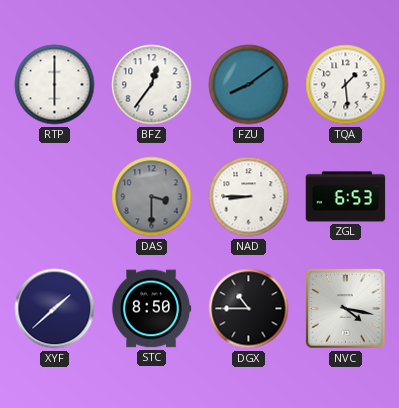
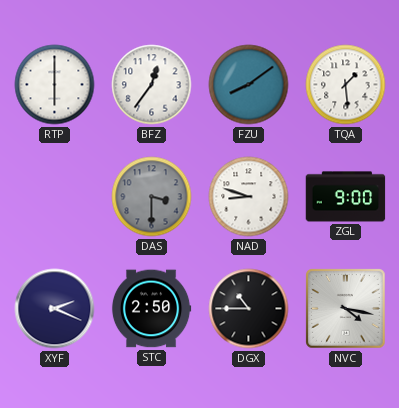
NAD: 8:45 -> 8:48 (249, 197)
ZGL: 6:53 -> 9:00 (346, 197)
XYF: 1:38 -> 2:19 (55, 309)
STC: 8:50 -> 2:50 (151, 309)
